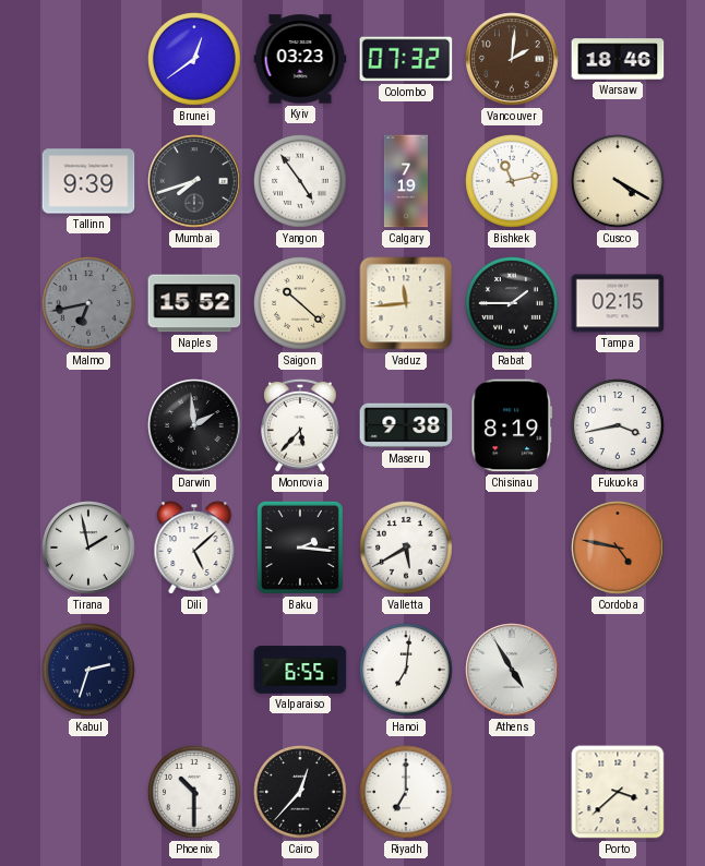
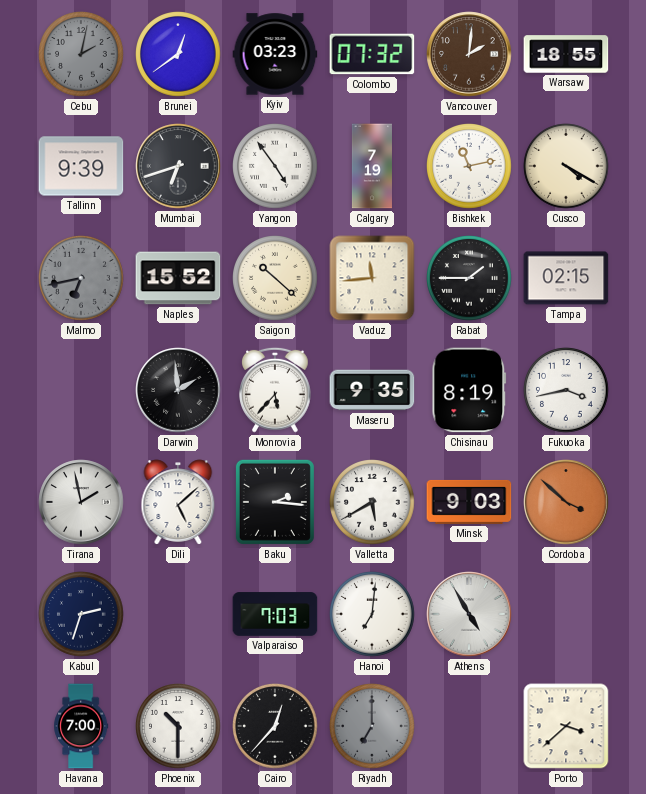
Cebu: none -> 2:02 (81, 54)
Warsaw: 18:46 -> 18:55 (566, 54)
Mumbai: 7:42 -> 6:42 (178, 166)
Maseru: 9:38 -> 9:35 (372, 390)
Minsk: none -> 9:03 (469, 502)
Cordoba: 4:47 -> 3:52 (566, 502)
Valparaiso: 6:55 -> 7:03 (275, 614)
Havana: none -> 7:00 (81, 726)
Riyadh dial: white -> grey (372, 726)
